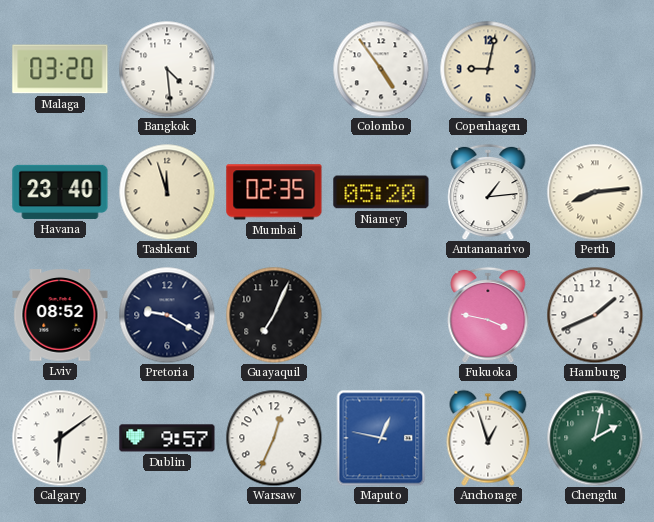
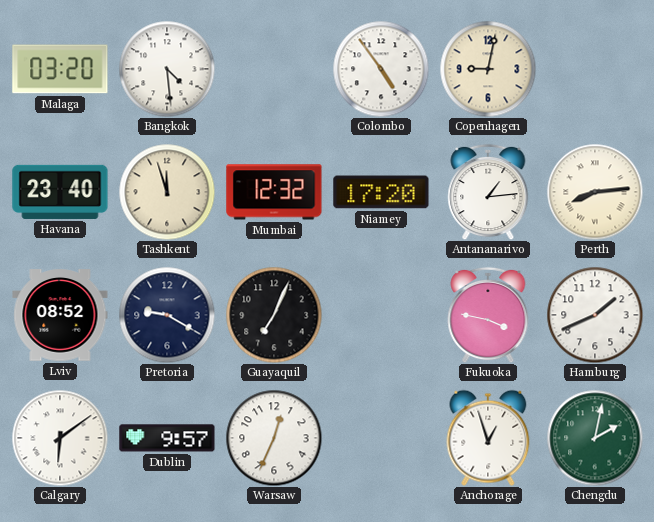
Mumbai: 02:35 -> 12:32 (274, 192)
Niamey: 05:20 -> 17:20 (381, 192)
Maputo: 12:47 -> none (381, 438)
